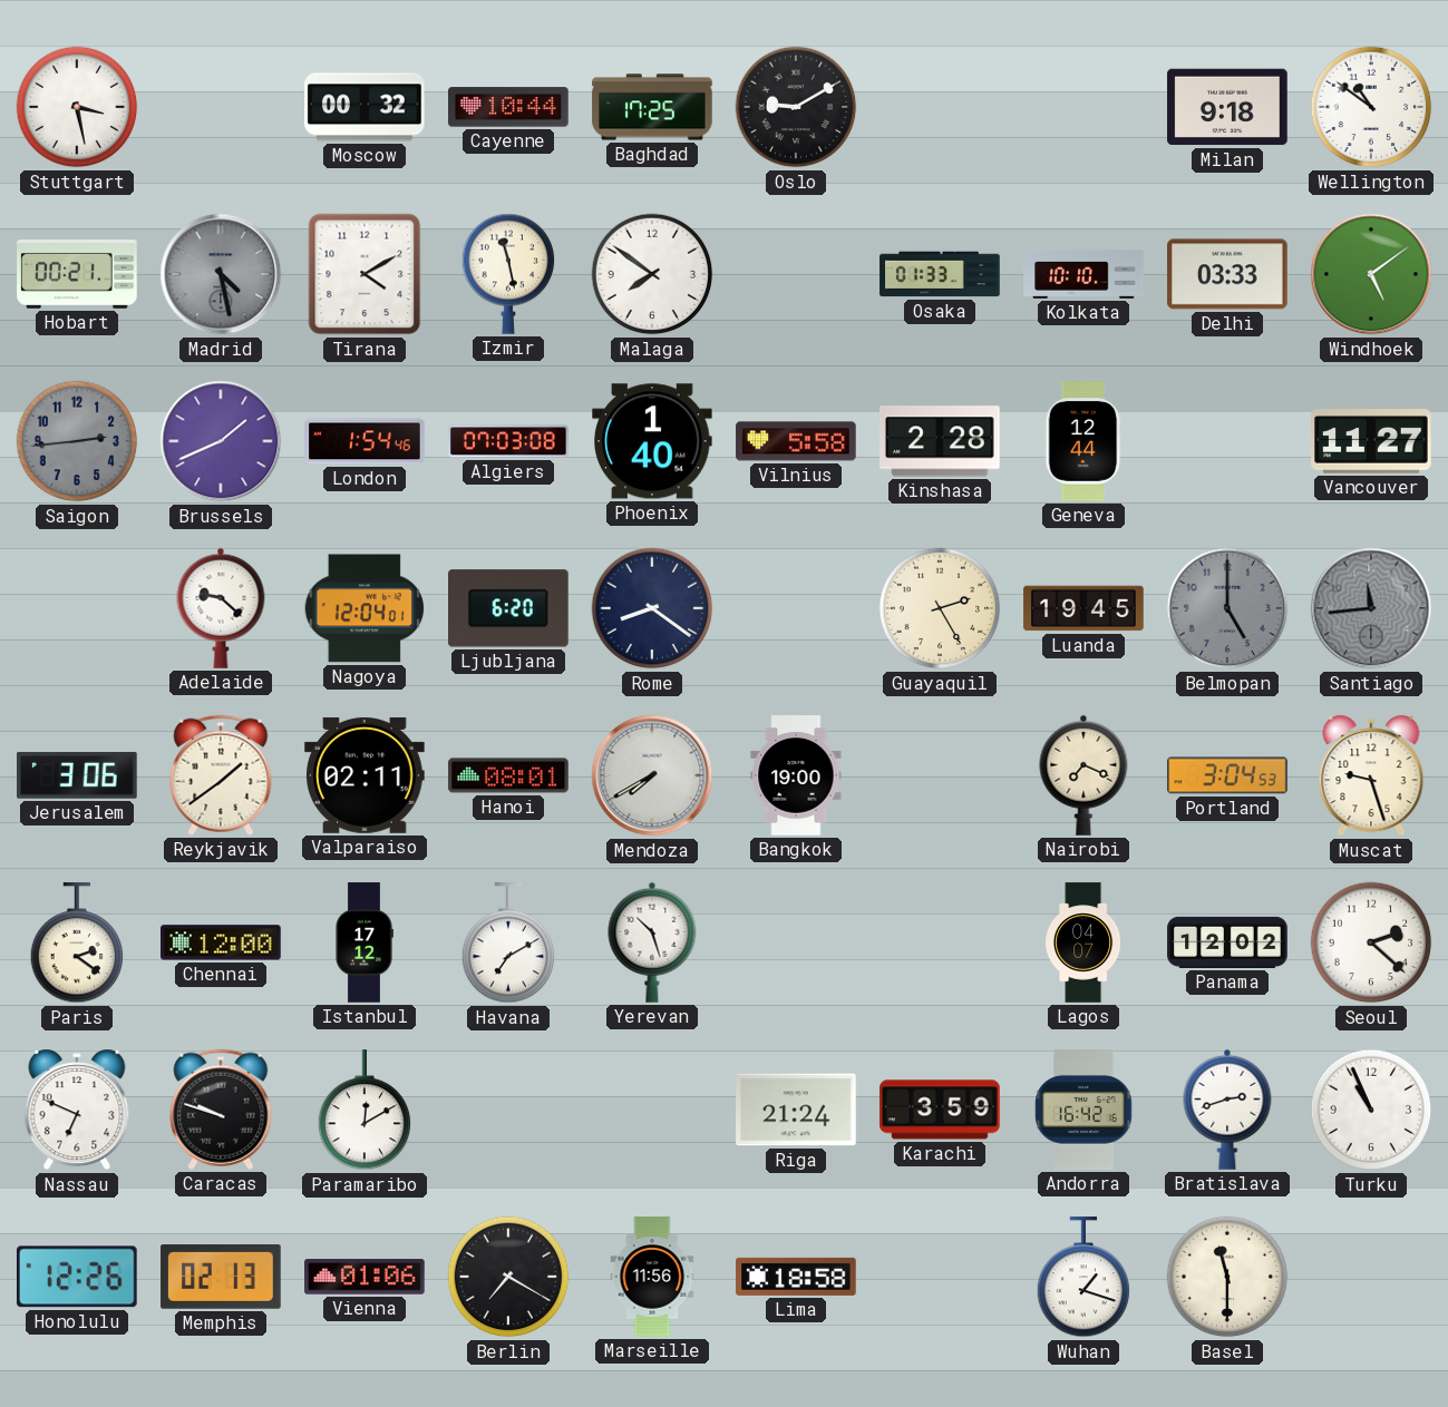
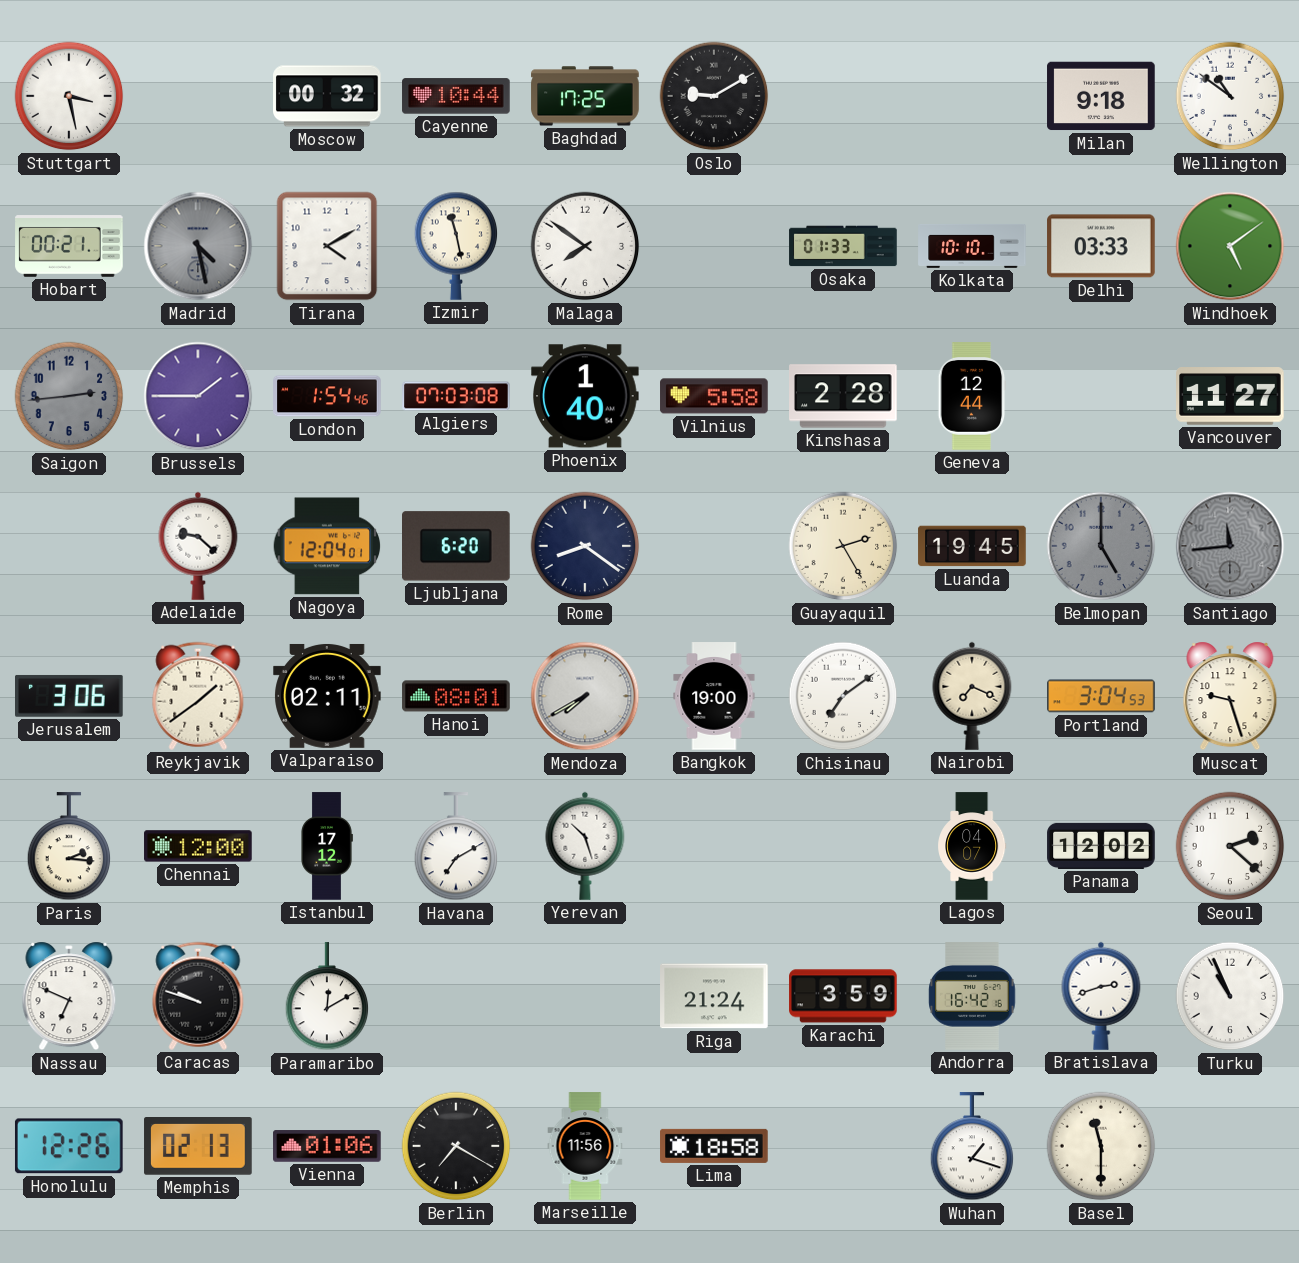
Brussels: 1:41 -> 1:45 (198, 396)
Chisinau: none -> 7:09 (843, 696)
Paris: 2:21 -> 2:16 (69, 847)
